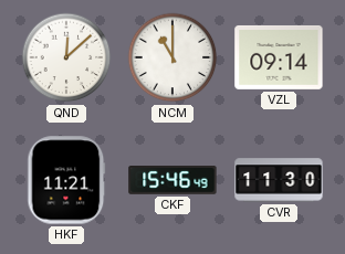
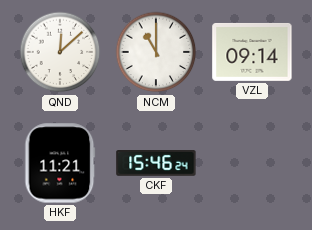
CKF: 15:46:49 -> 15:46:24 (156, 164)
CVR: 11:30 -> none (279, 180)
